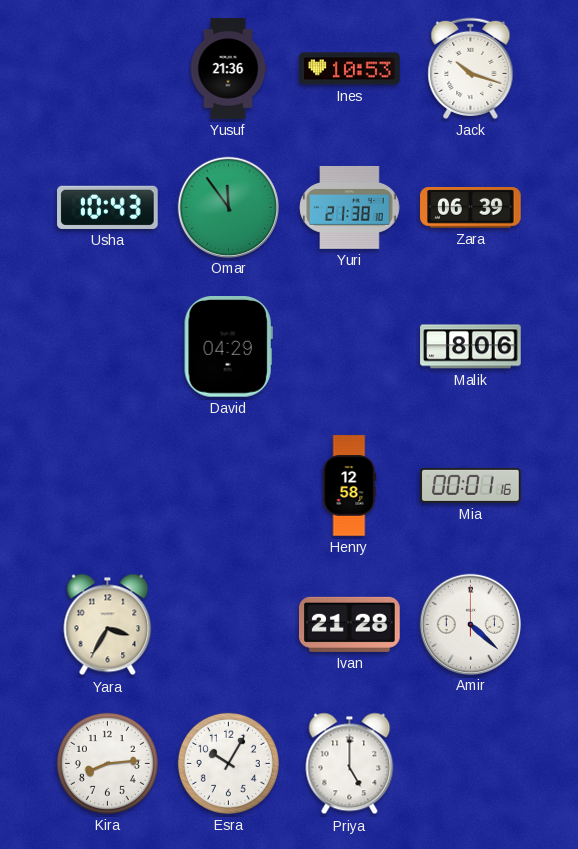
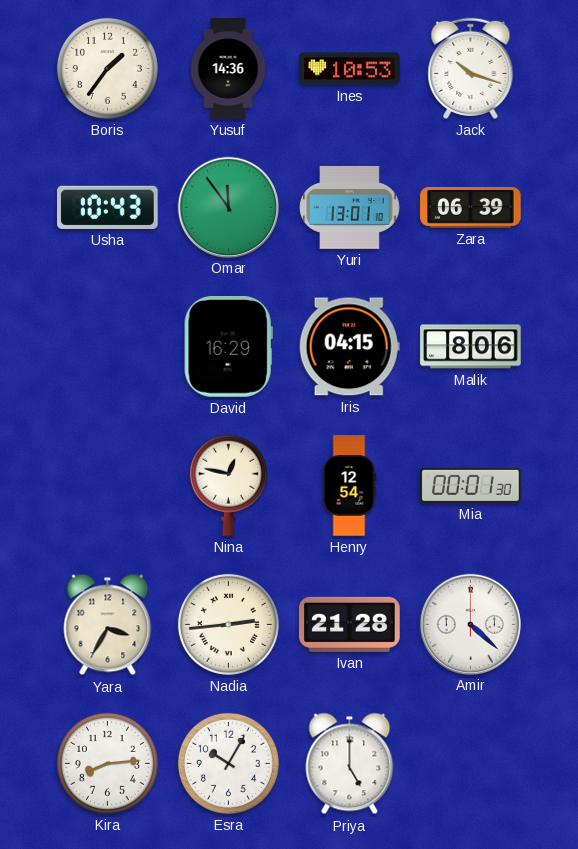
Boris: none -> 1:36 (107, 68)
Yusuf: 21:36 -> 14:36 (228, 69)
Yuri: 21:38 -> 13:01 (350, 207)
David: 04:29 -> 16:29 (228, 347)
Iris: none -> 04:15 (349, 347)
Nina: none -> 12:47 (228, 485)
Henry: 12:58 -> 12:54 (349, 486)
Mia: 00:01:16 -> 00:01:30 (471, 485)
Nadia: none -> 2:44 (228, 624)
